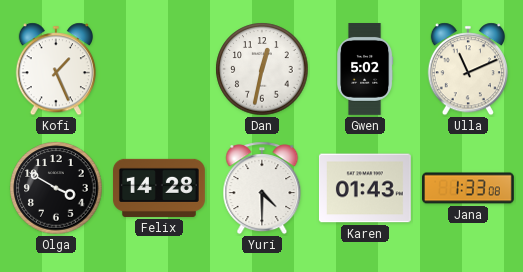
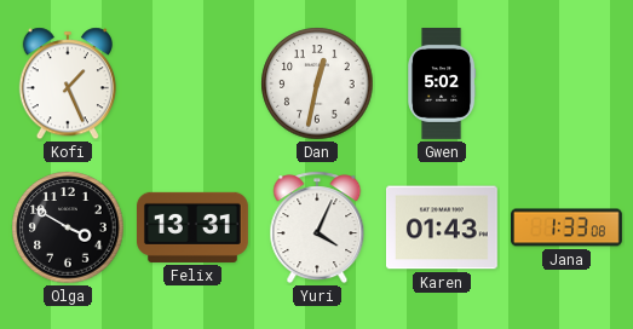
Ulla: 11:11 -> none (468, 69)
Felix: 14:28 -> 13:31 (194, 227)
Yuri: 4:30 -> 4:04 (317, 227)
